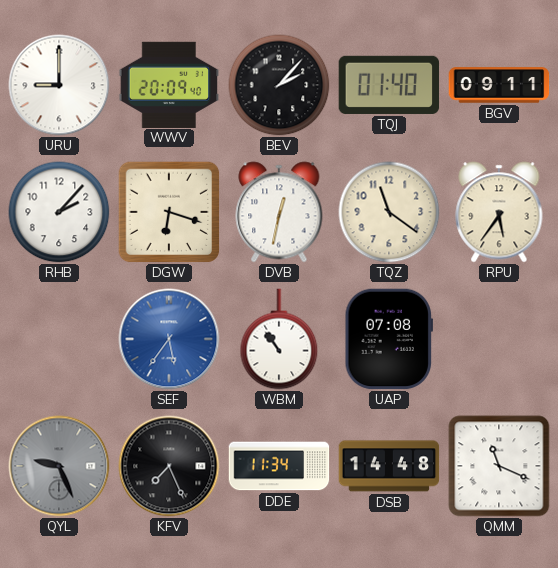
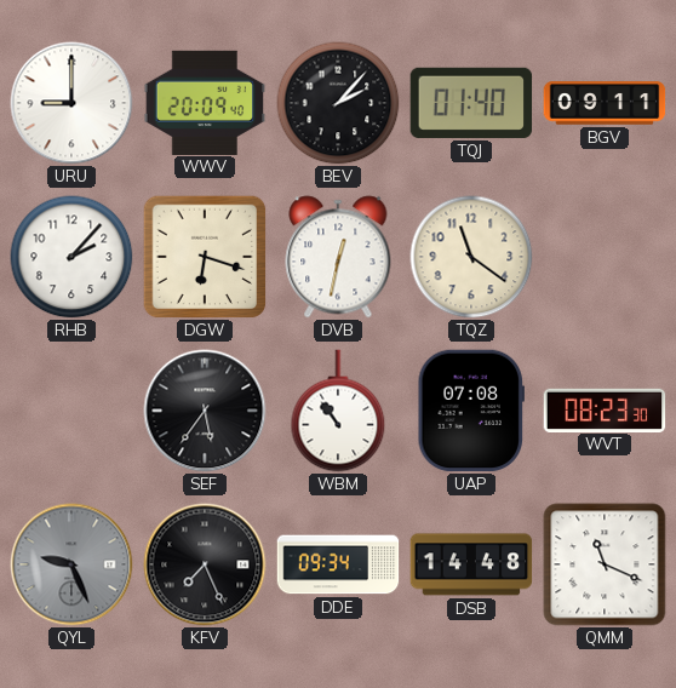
RPU: 5:36 -> none (499, 212)
SEF dial: blue -> black (205, 411)
WVT: none -> 08:23 (605, 409)
DDE: 11:34 -> 09:34 (338, 564)
